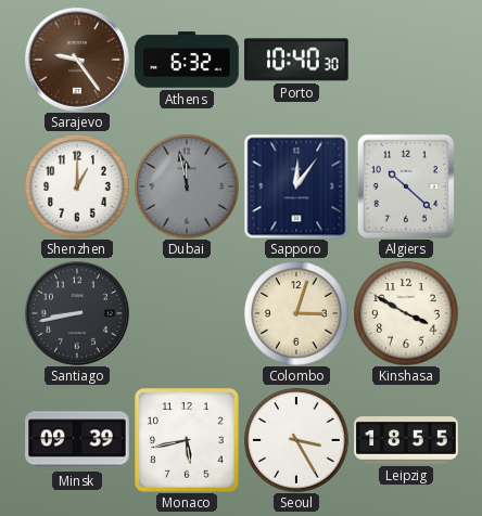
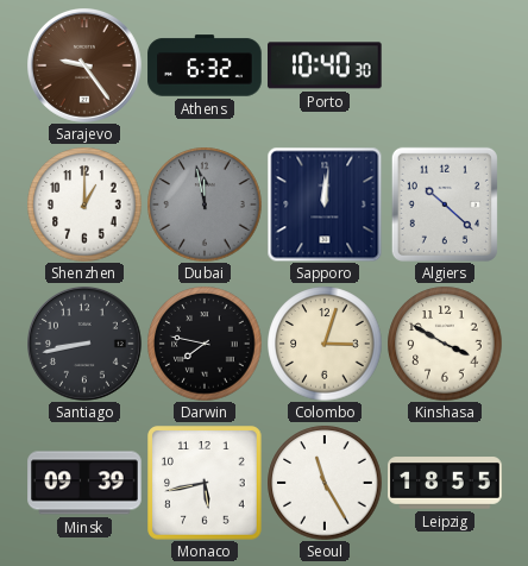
Sapporo: 12:06 -> 12:01 (325, 205)
Darwin: none -> 7:47 (205, 344)
Seoul: 3:25 -> 11:25 (325, 483)
